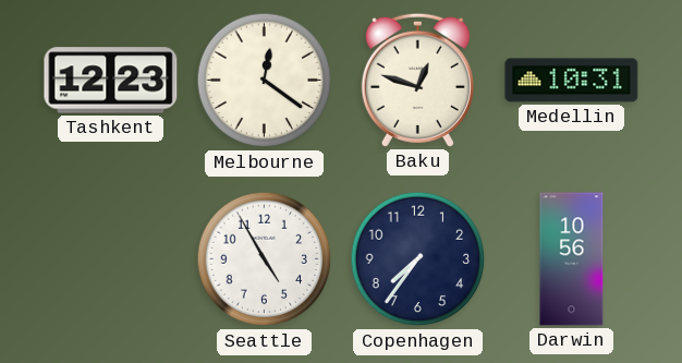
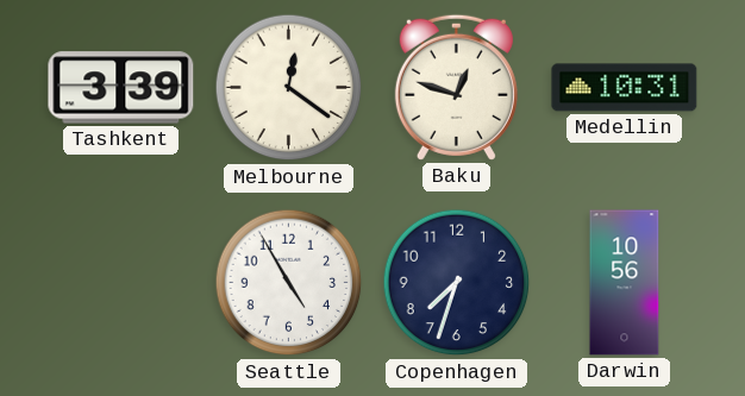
Tashkent: 12:23 -> 3:39 (121, 88)
Copenhagen: 7:36 -> 7:33 (457, 283)
